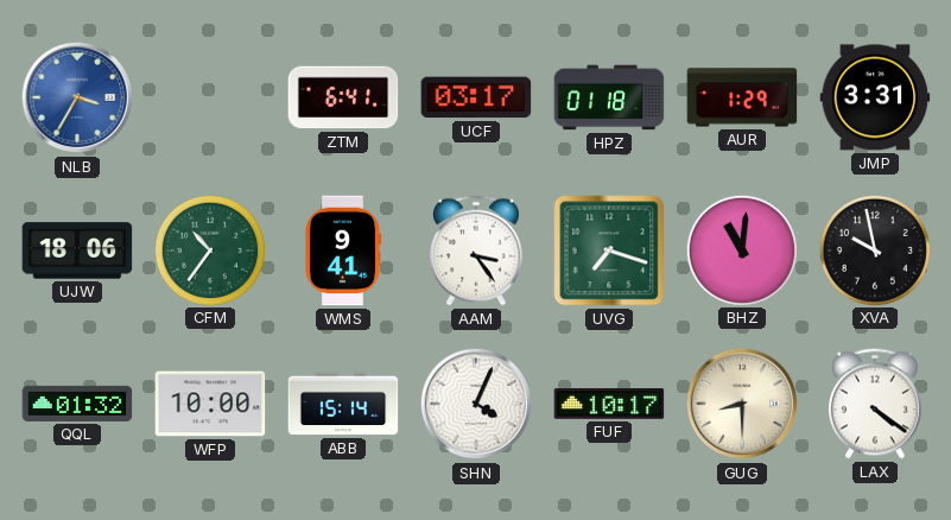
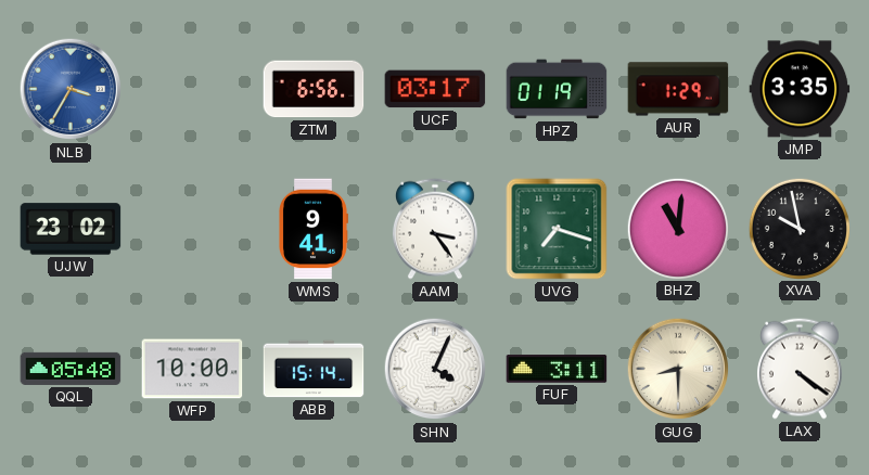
ZTM: 6:41 -> 6:56 (314, 89)
HPZ: 01:18 -> 01:19 (557, 89)
JMP: 3:31 -> 3:35 (800, 89)
UJW: 18:06 -> 23:02 (71, 229)
CFM: 10:36 -> none (209, 249)
QQL: 01:32 -> 05:48 (71, 369)
FUF: 10:17 -> 3:11 (557, 369)
